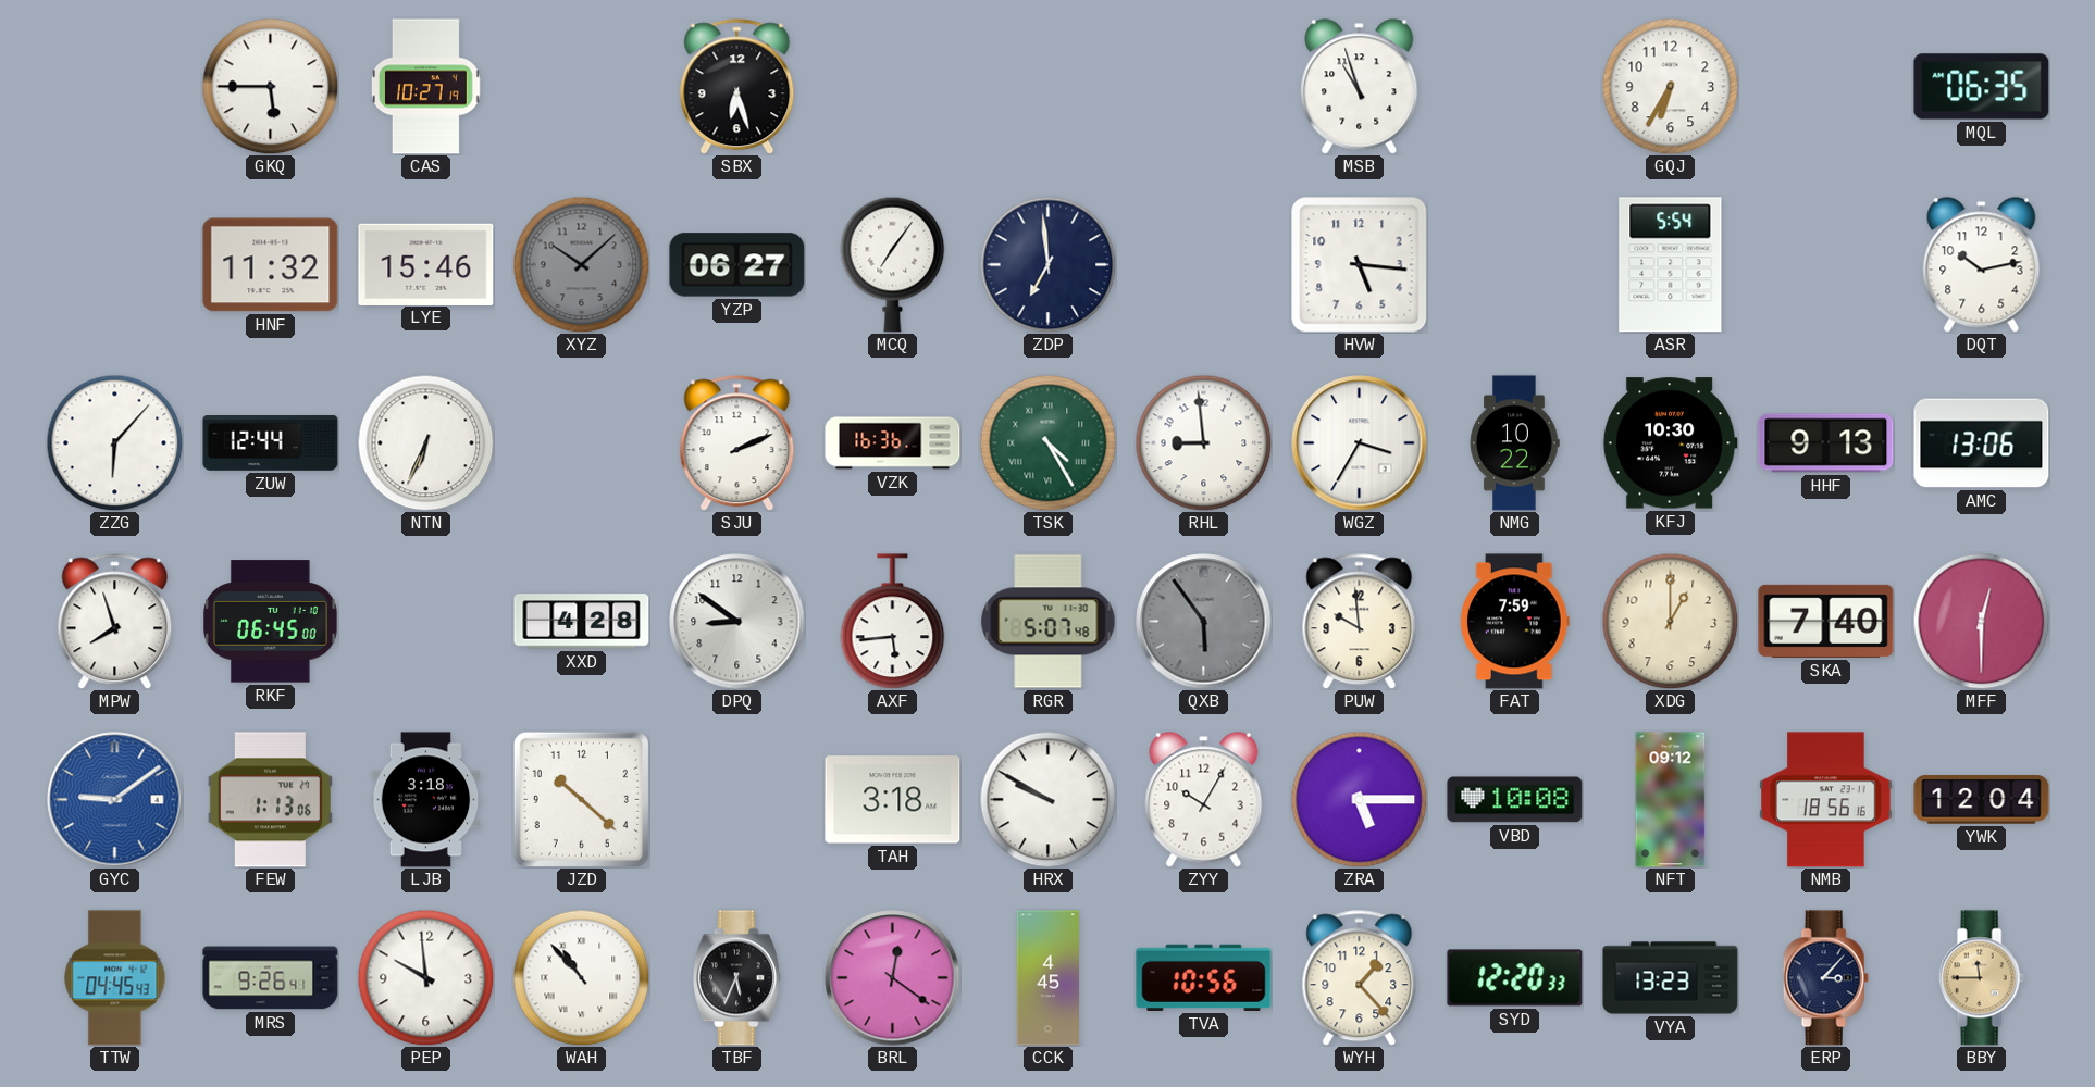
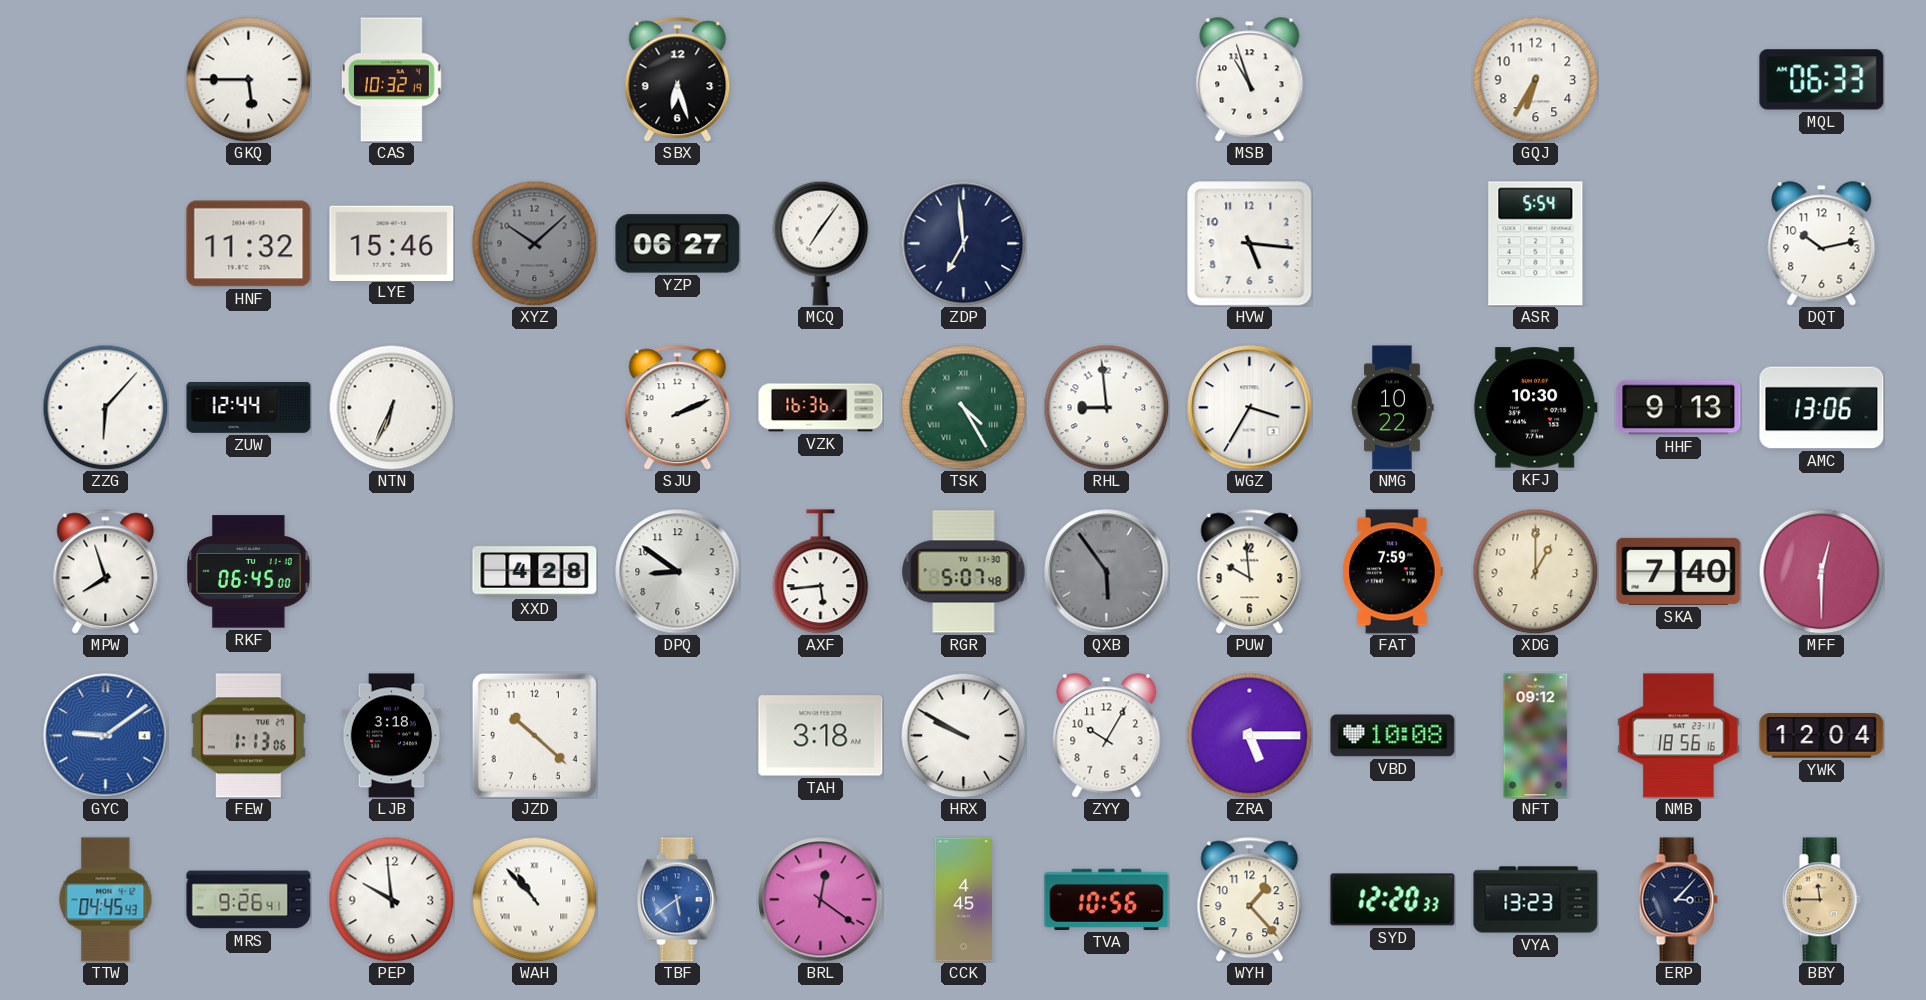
CAS: 10:27 -> 10:32 (392, 80)
MQL: 06:35 -> 06:33 (1822, 80)
TBF: 5:34 -> 5:39 (677, 900)
TBF dial: black -> blue (677, 900)
